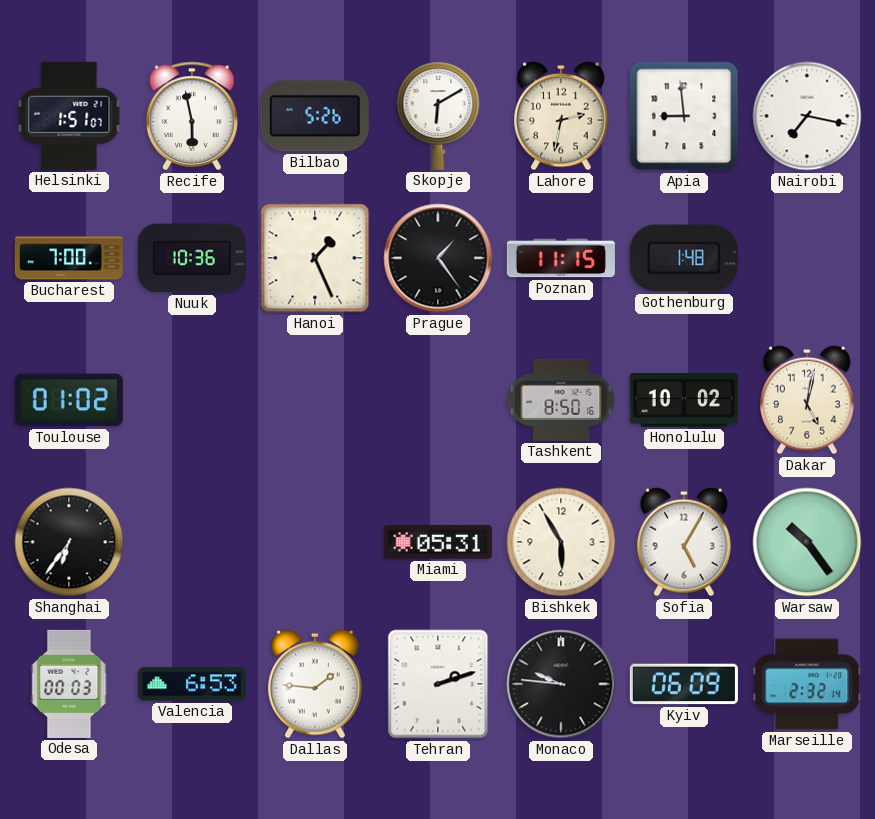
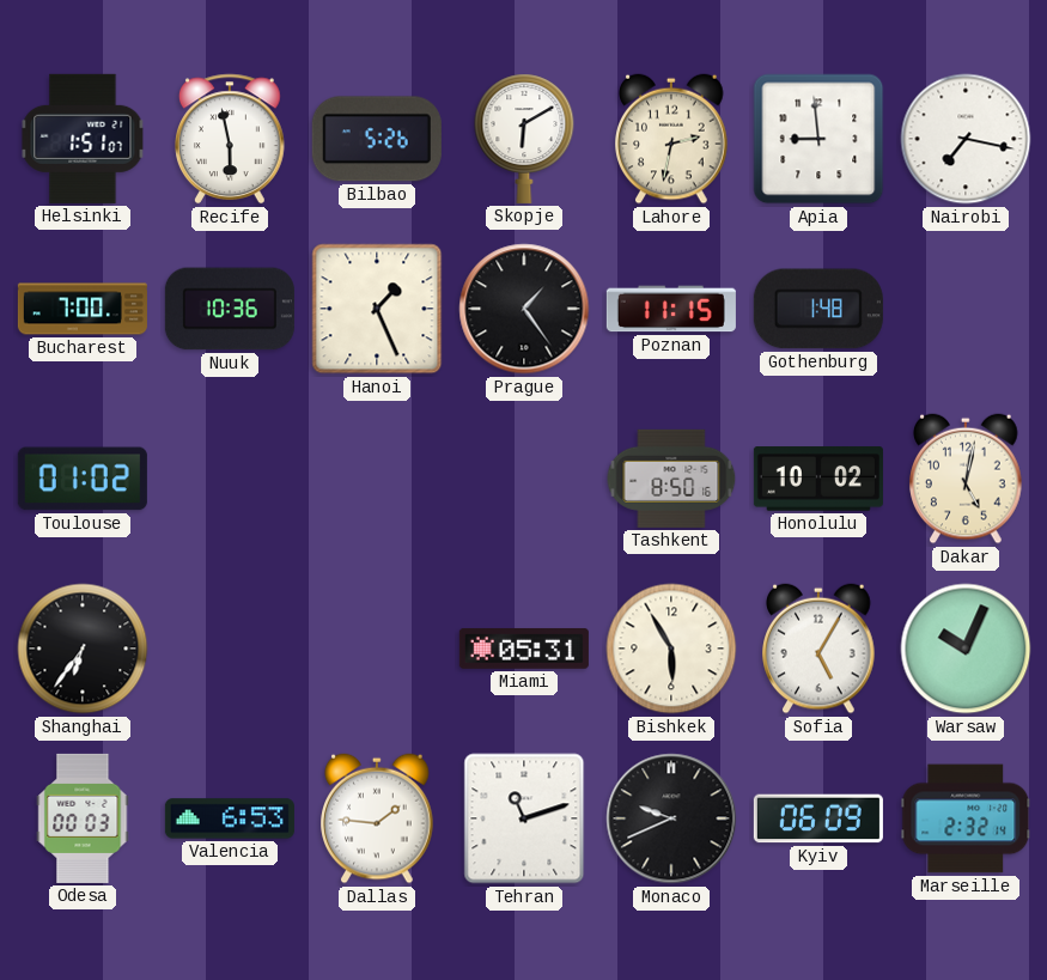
Warsaw: 10:24 -> 10:04 (966, 649)
Tehran: 2:12 -> 11:12 (524, 818)
Monaco: 9:46 -> 9:41 (671, 818)
